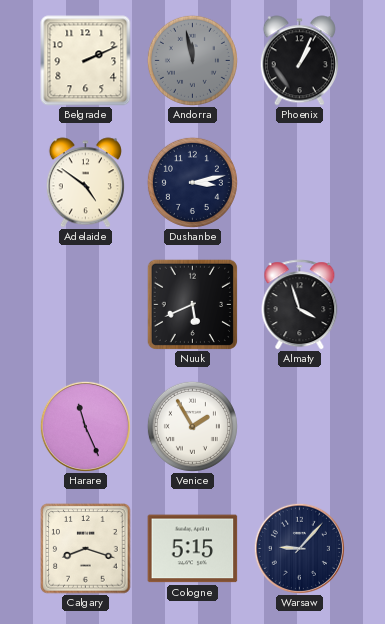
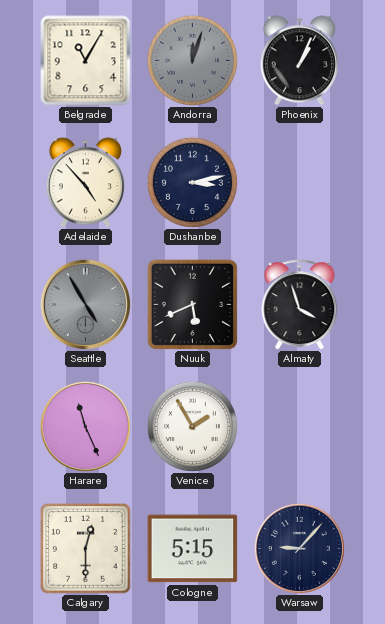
Belgrade: 2:11 -> 11:05 (86, 61)
Andorra: 11:58 -> 12:03 (192, 60)
Adelaide: 4:51 -> 4:53 (85, 183)
Seattle: none -> 4:55 (85, 304)
Calgary: 8:18 -> 12:30 (86, 549)
